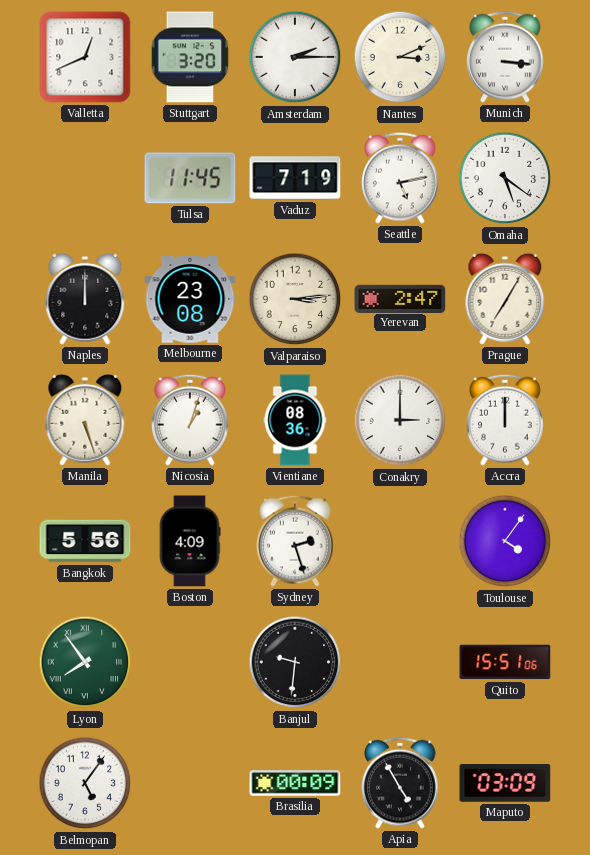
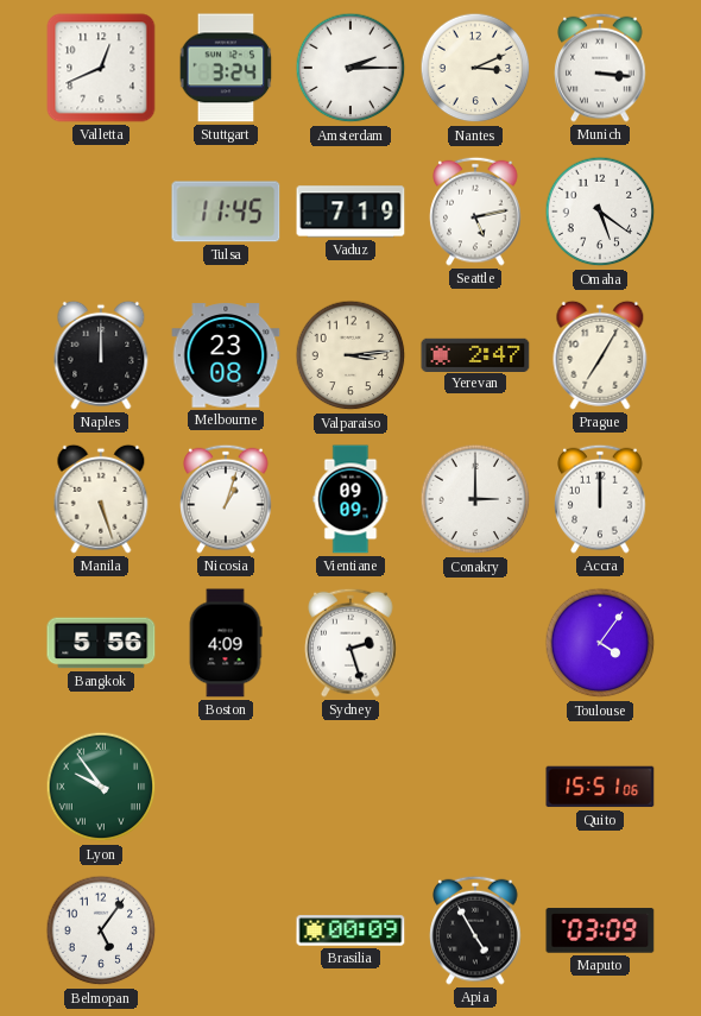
Stuttgart: 3:20 -> 3:24 (226, 68)
Vientiane: 08:36 -> 09:09 (350, 499)
Lyon: 7:54 -> 9:54 (101, 787)
Banjul: 9:31 -> none (295, 662)
